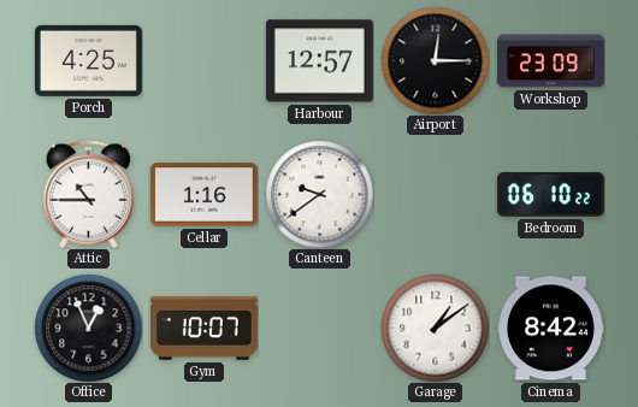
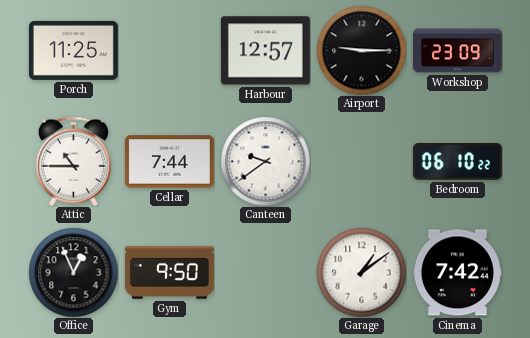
Porch: 4:25 -> 11:25 (73, 50)
Airport: 12:15 -> 9:15 (361, 50)
Cellar: 1:16 -> 7:44 (169, 162)
Gym: 10:07 -> 9:50 (169, 273)
Cinema: 8:42 -> 7:42 (457, 273)
